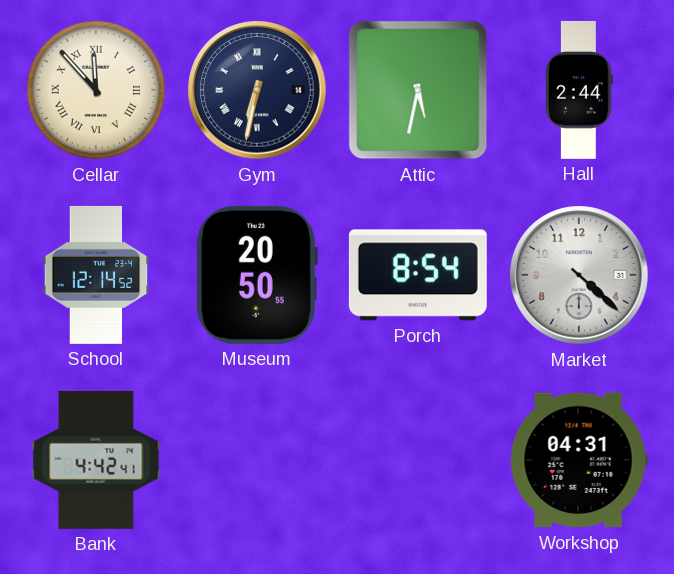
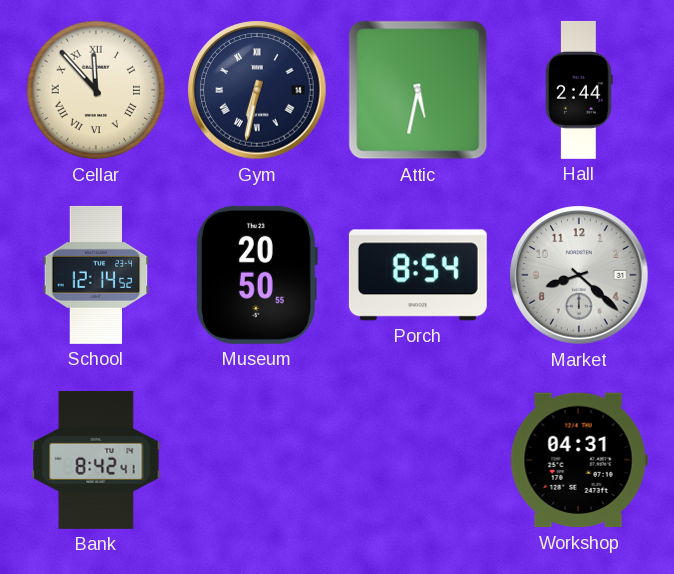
Market: 4:22 -> 8:22 (579, 275)
Bank: 4:42 -> 8:42 (96, 460)
